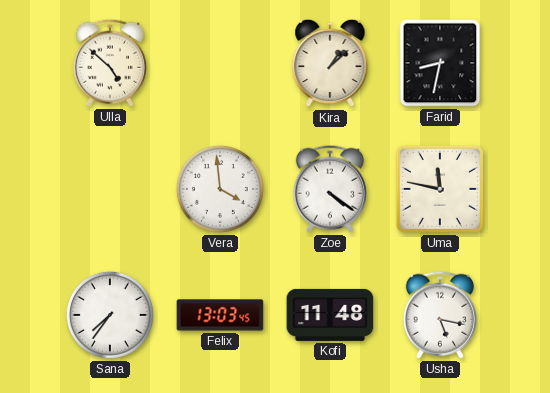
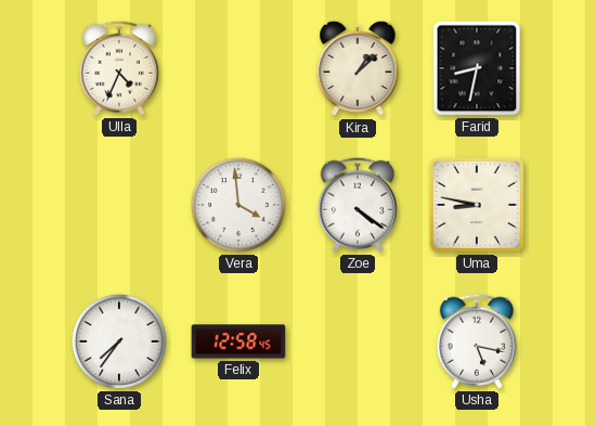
Ulla: 4:52 -> 4:34 (119, 68)
Uma: 11:47 -> 8:47 (477, 205)
Felix: 13:03 -> 12:58 (238, 341)
Kofi: 11:48 -> none (330, 315)
